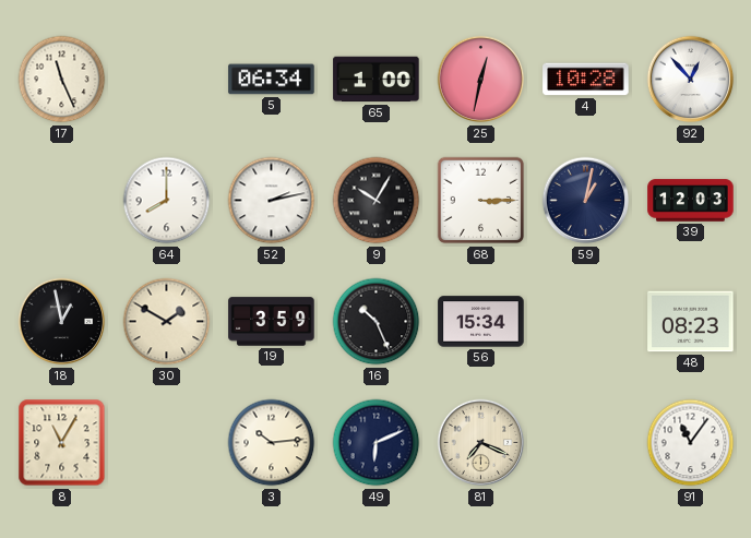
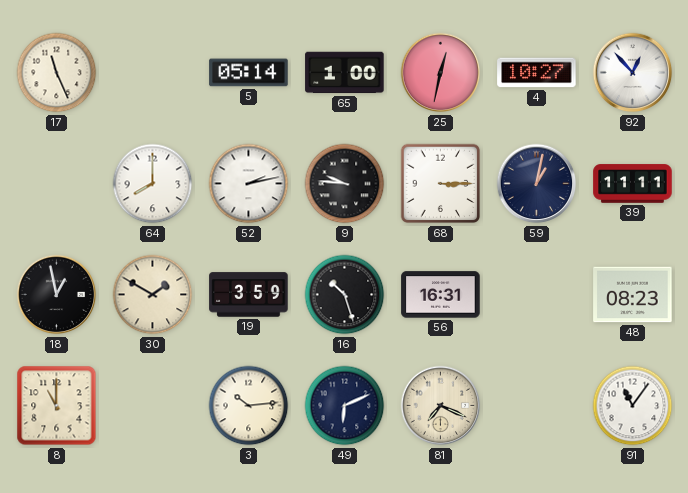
5: 06:34 -> 05:14 (249, 73)
4: 10:28 -> 10:27 (537, 73)
9: 10:05 -> 9:46 (345, 184)
39: 12:03 -> 11:11 (633, 184)
16: 10:26 -> 10:27 (345, 295)
56: 15:34 -> 16:31 (441, 295)
8: 11:05 -> 11:00 (57, 406)
